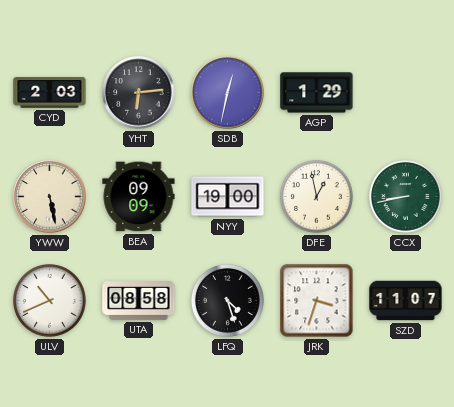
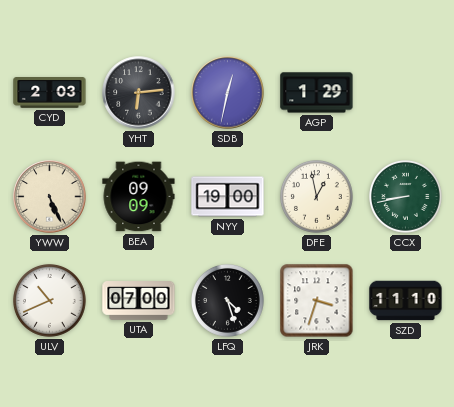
YWW: 5:28 -> 5:26 (50, 197)
UTA: 08:58 -> 07:00 (139, 301)
SZD: 11:07 -> 11:10 (406, 301)
